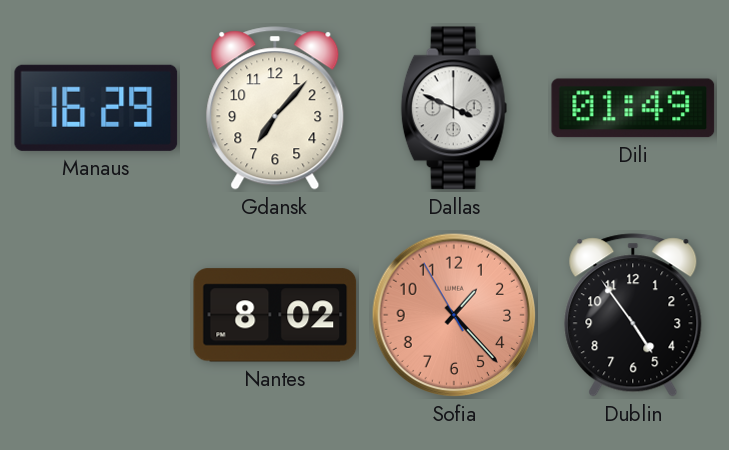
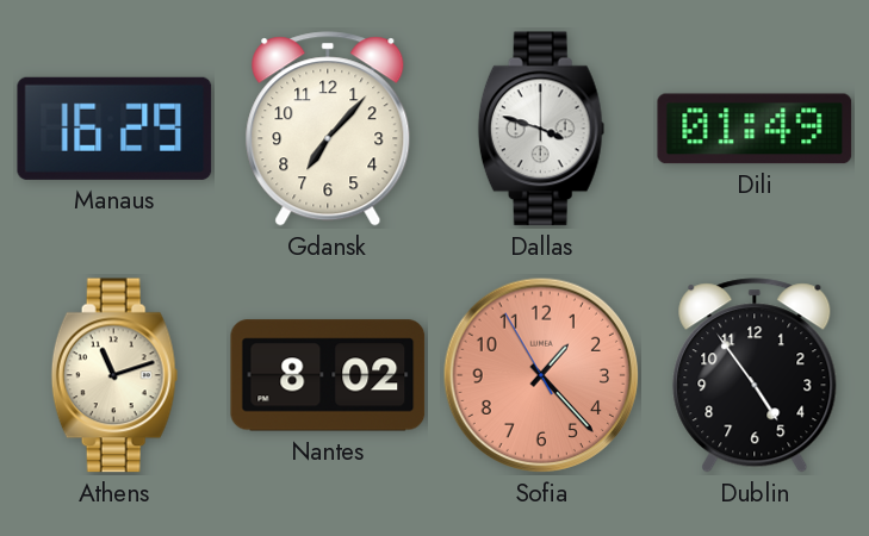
Dallas: 3:49 -> 3:48 (541, 129)
Athens: none -> 11:12 (114, 375)
